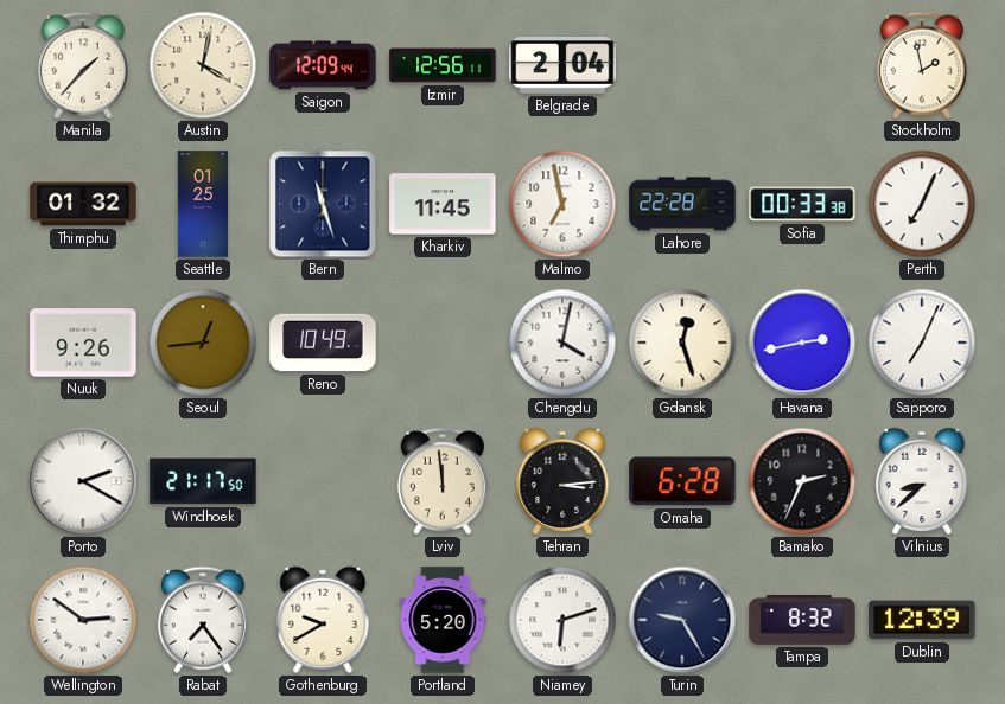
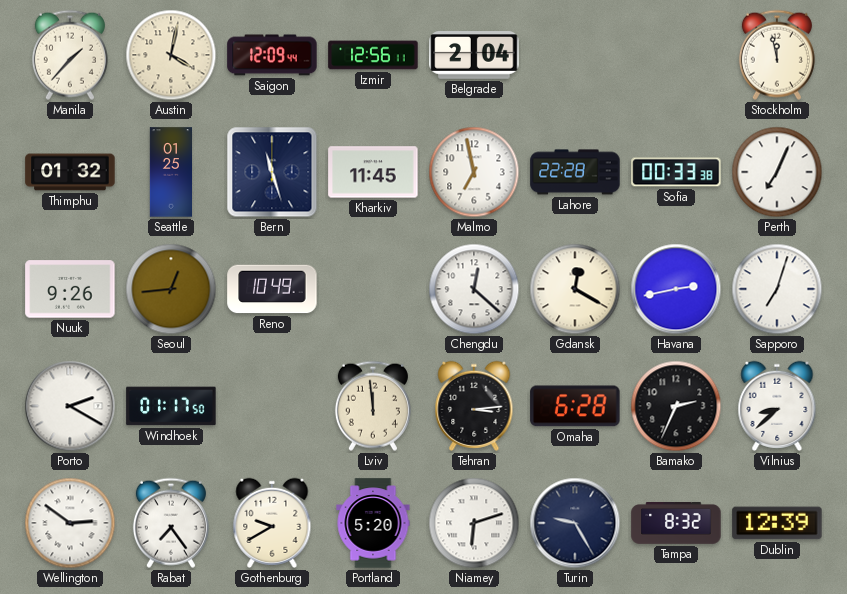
Stockholm: 1:58 -> 11:58 (777, 55)
Chengdu: 4:02 -> 12:22 (474, 289)
Gdansk: 12:27 -> 12:20 (575, 289)
Sapporo: 7:04 -> 7:03 (777, 289)
Windhoek: 21:17 -> 01:17 (171, 406)
